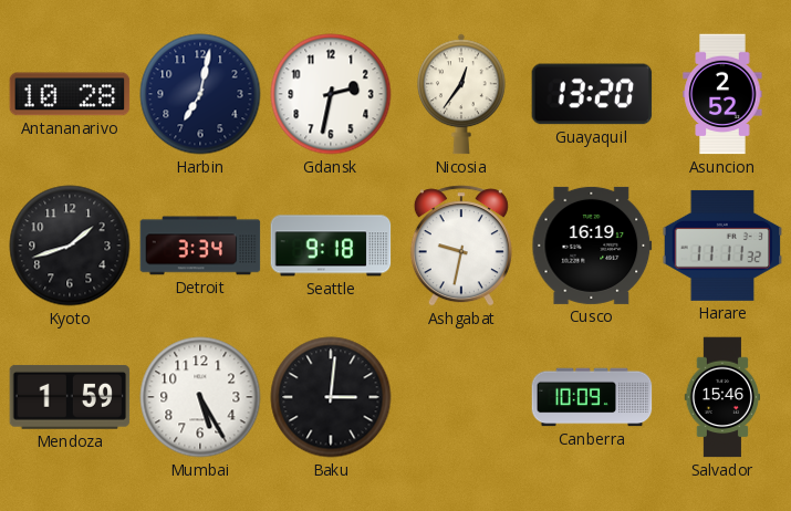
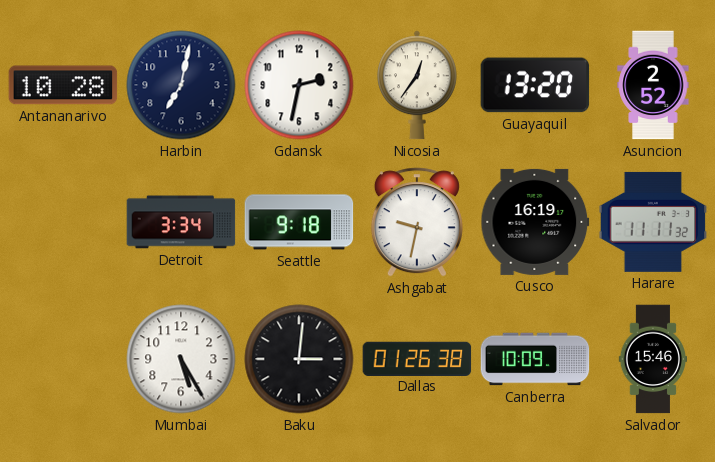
Kyoto: 1:42 -> none (70, 246)
Mendoza: 1:59 -> none (70, 397)
Dallas: none -> 01:26 (417, 358)
